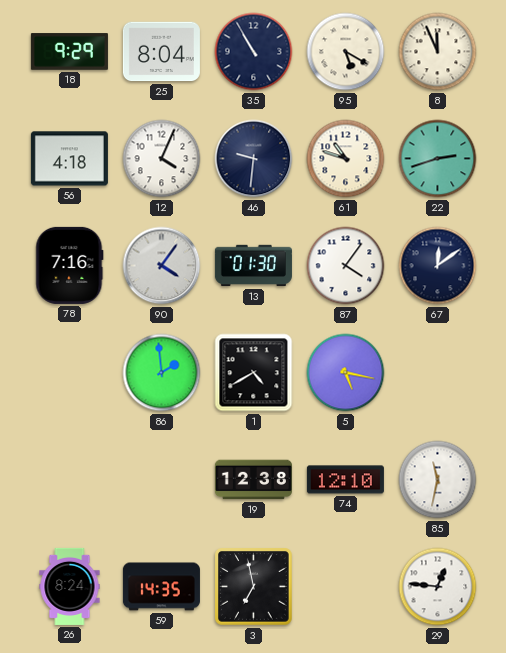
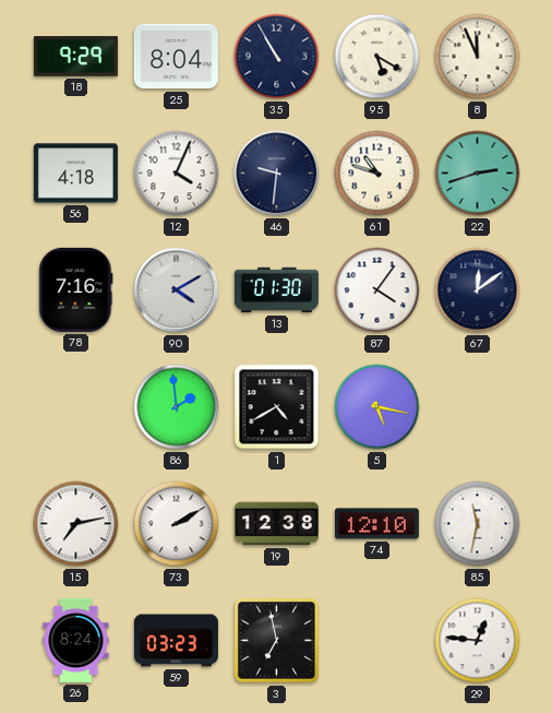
90: 4:06 -> 4:10 (177, 290)
15: none -> 7:13 (76, 524)
73: none -> 2:10 (177, 524)
59: 14:35 -> 03:23 (176, 641)
